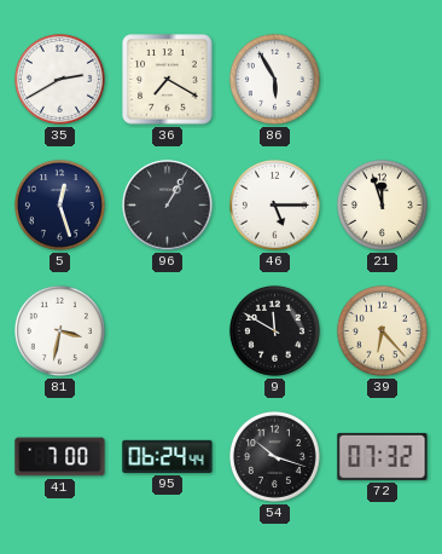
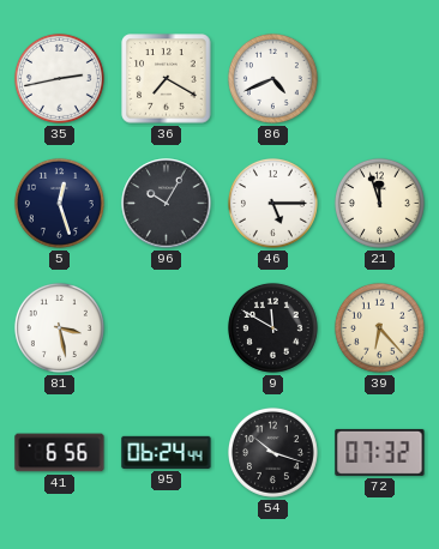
35: 2:40 -> 2:43 (59, 78)
86: 5:55 -> 4:41 (272, 78)
96: 1:05 -> 10:05 (167, 204)
81: 3:32 -> 3:28 (59, 327)
41: 7:00 -> 6:56 (60, 453)
